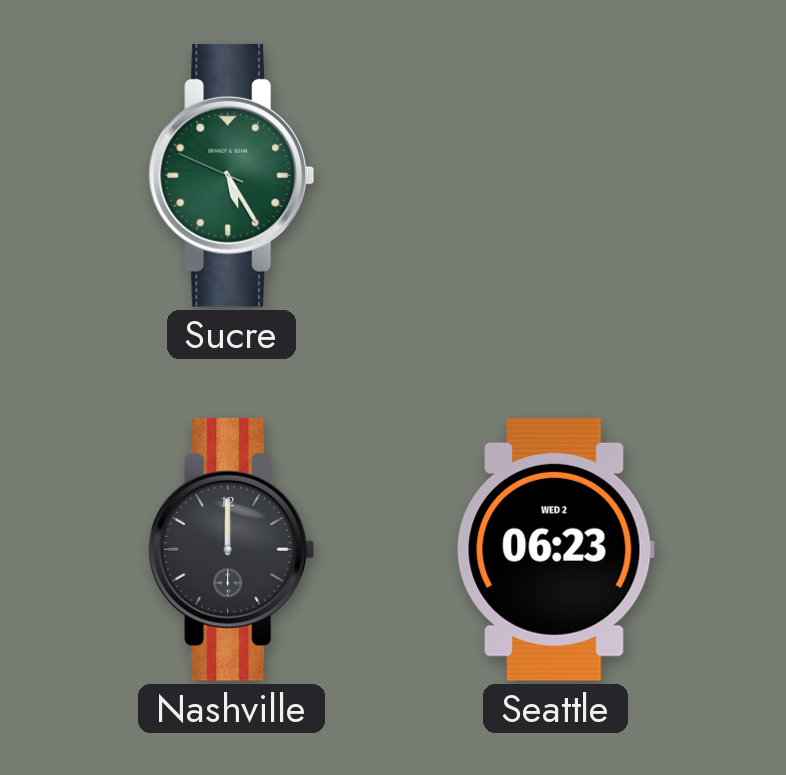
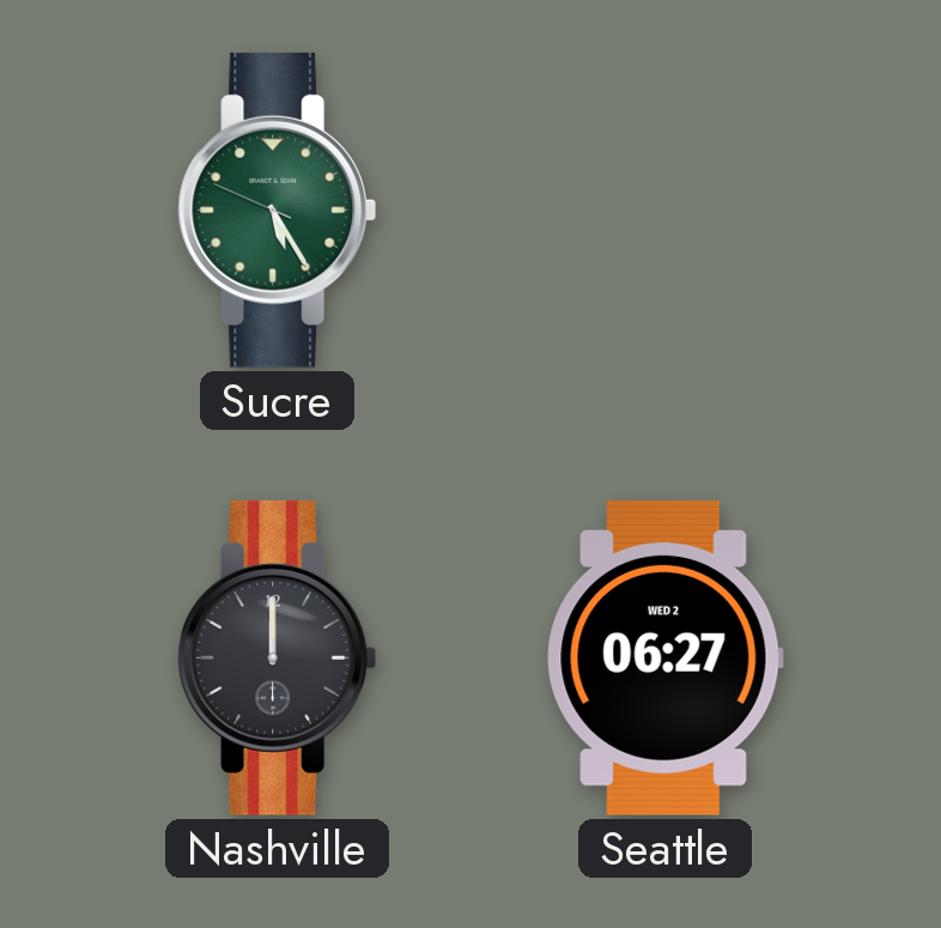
Seattle: 06:23 -> 06:27 (664, 657)
